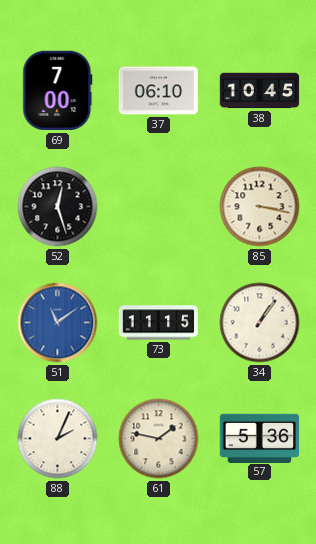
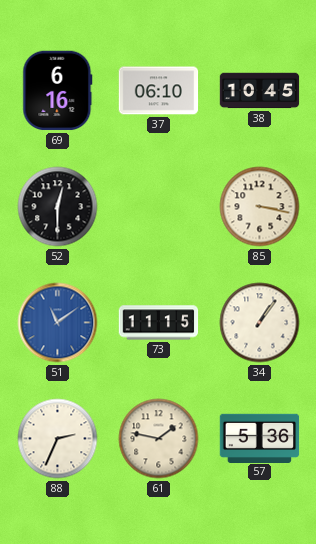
69: 7:00 -> 6:16 (58, 91)
52: 12:27 -> 12:30 (58, 207)
88: 2:04 -> 2:34 (58, 439)
